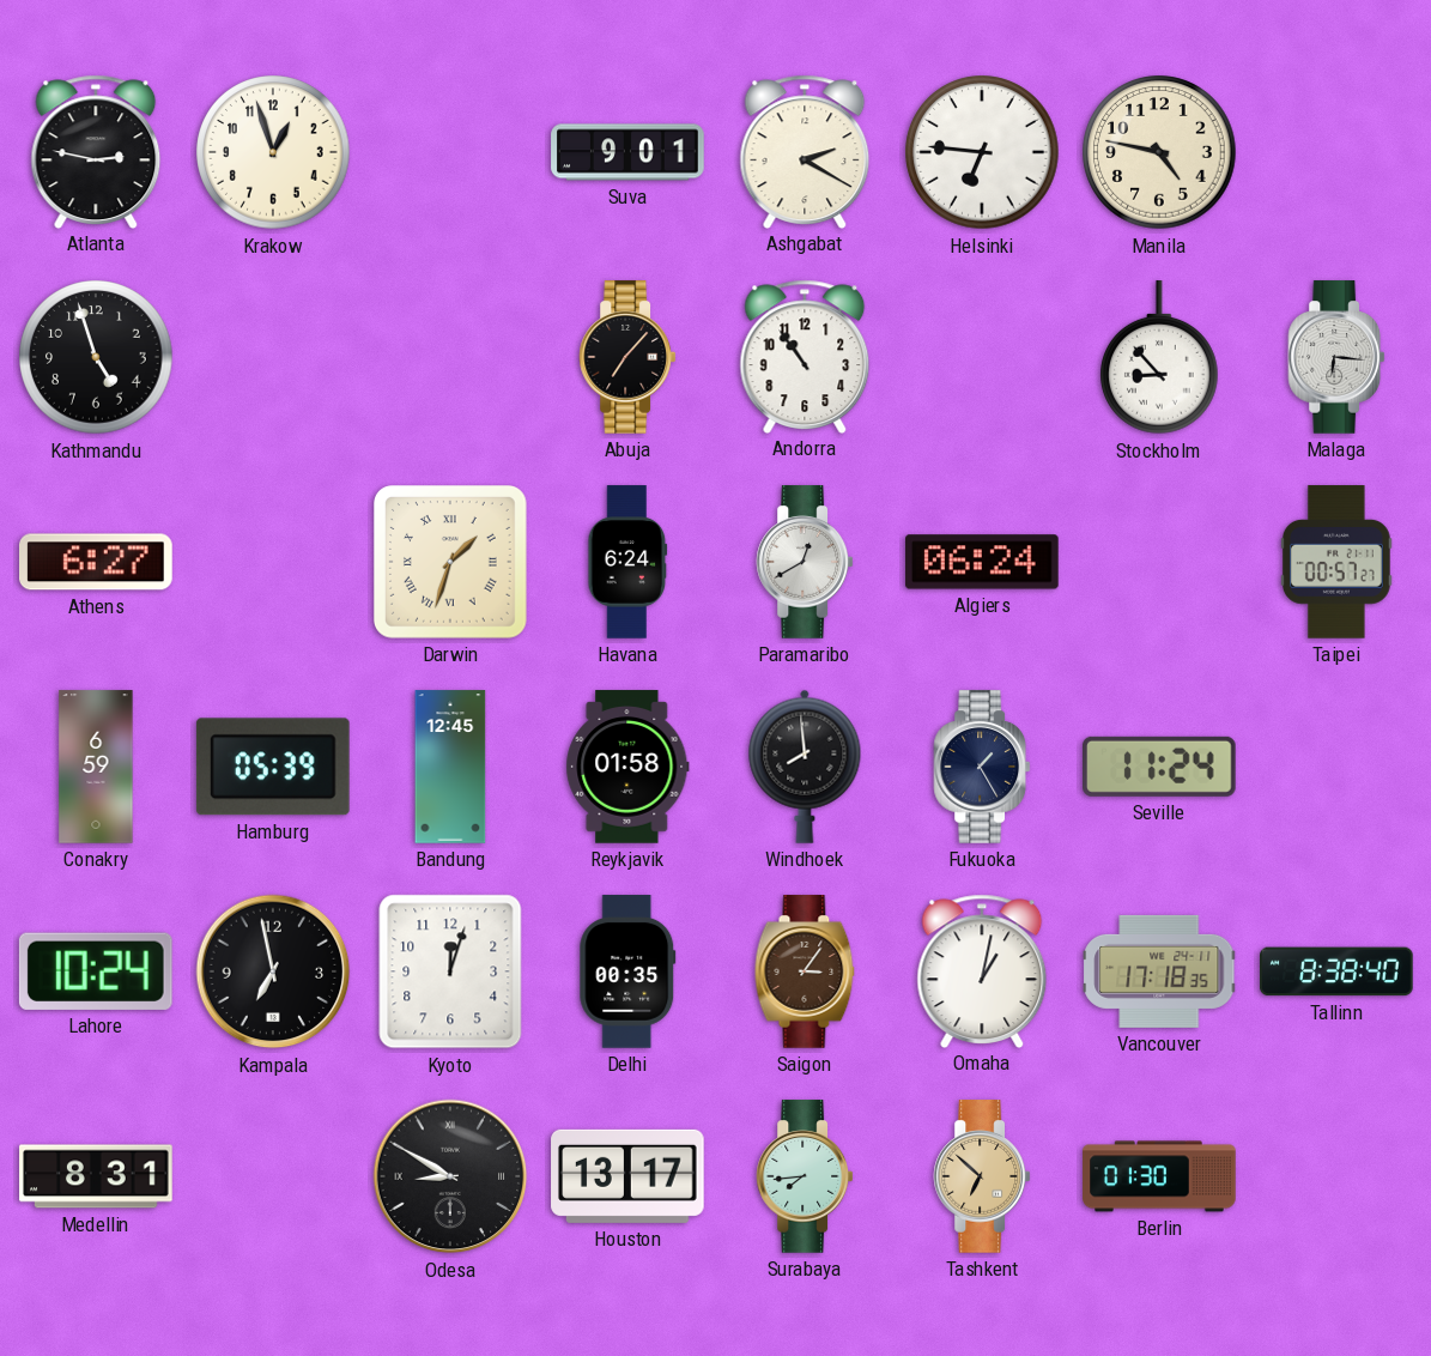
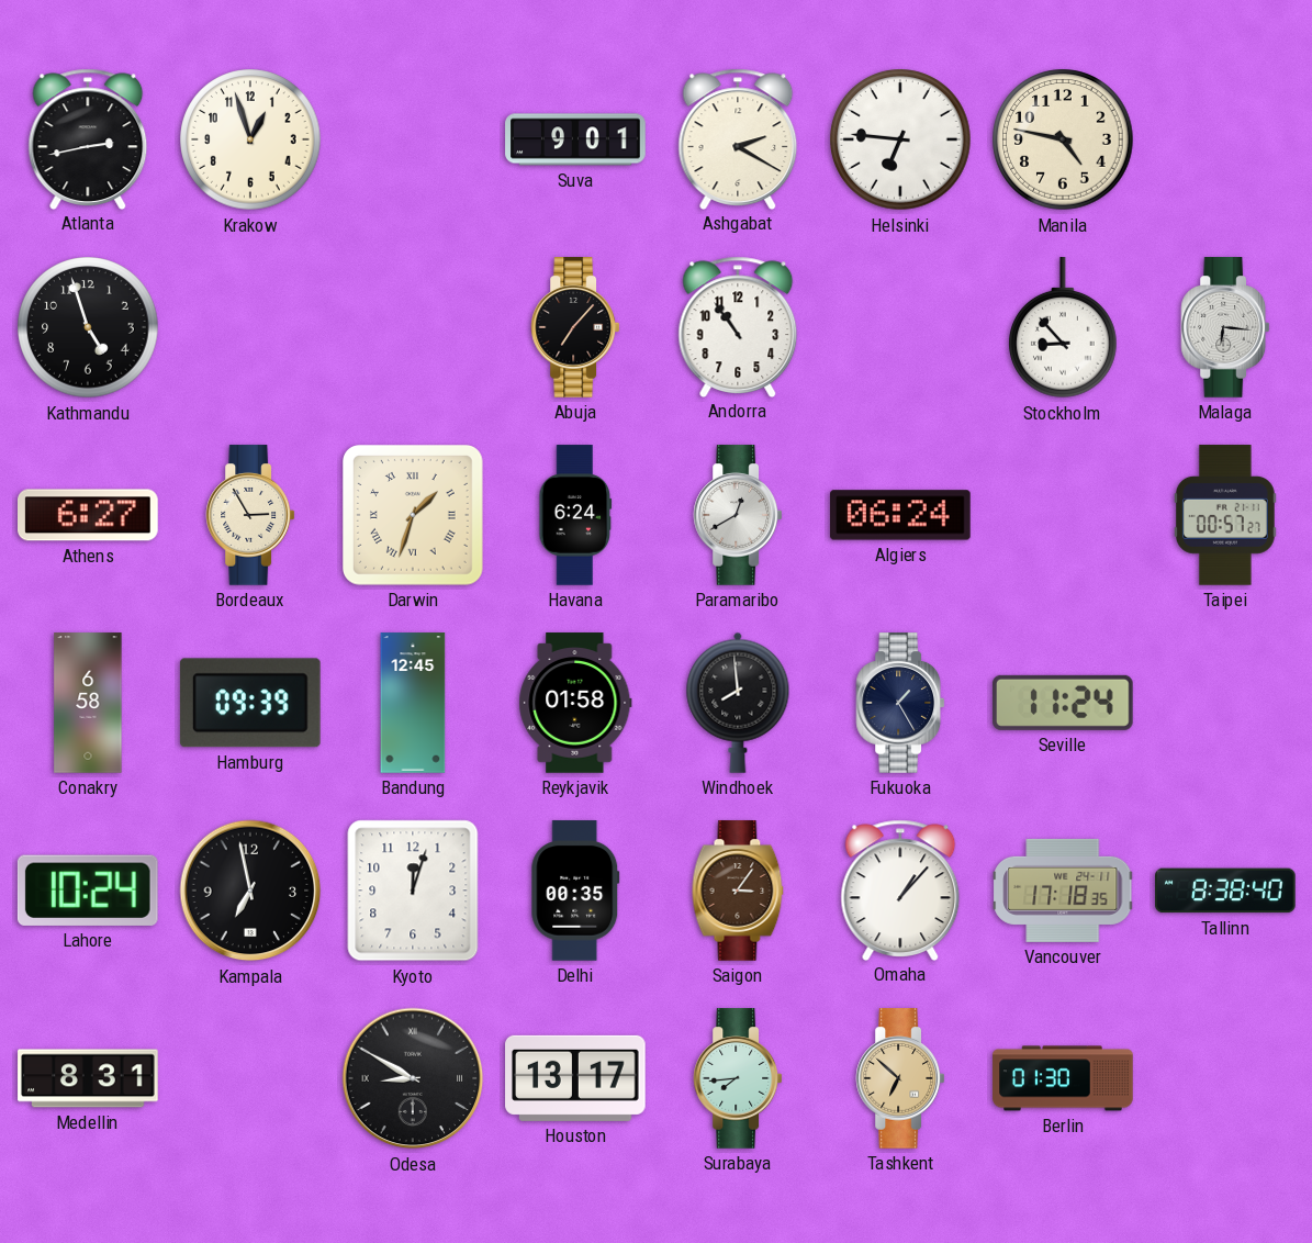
Atlanta: 2:47 -> 2:43 (88, 138)
Bordeaux: none -> 2:55 (250, 515)
Conakry: 6:59 -> 6:58 (88, 703)
Hamburg: 05:39 -> 09:39 (250, 703)
Omaha: 1:02 -> 1:07 (900, 889)
